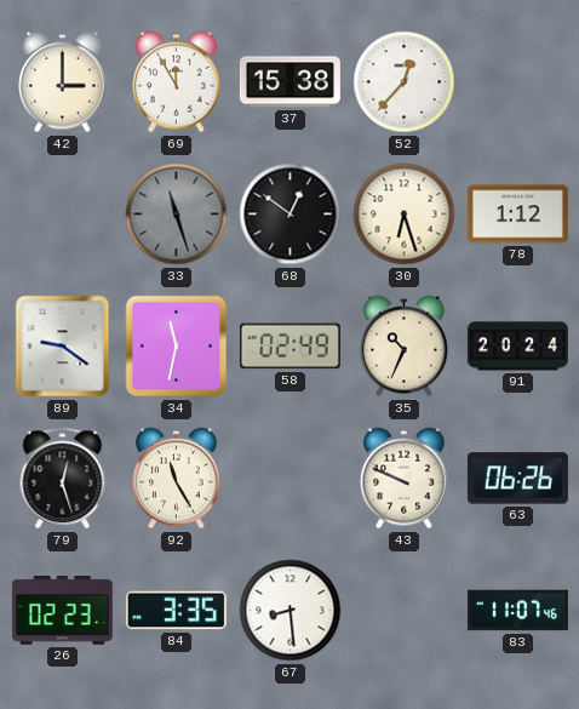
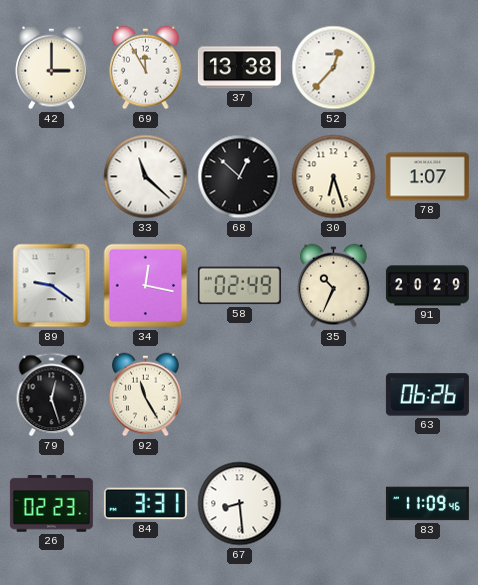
37: 15:38 -> 13:38 (239, 68)
33: 11:27 -> 11:22 (146, 177)
33 dial: grey -> white (146, 177)
68: 12:51 -> 12:52 (240, 177)
78: 1:12 -> 1:07 (427, 177)
34: 11:32 -> 12:17 (146, 286)
91: 20:24 -> 20:29 (427, 286)
43: 9:49 -> none (405, 479)
84: 3:35 -> 3:31 (145, 504)
83: 11:07 -> 11:09 (427, 504)
